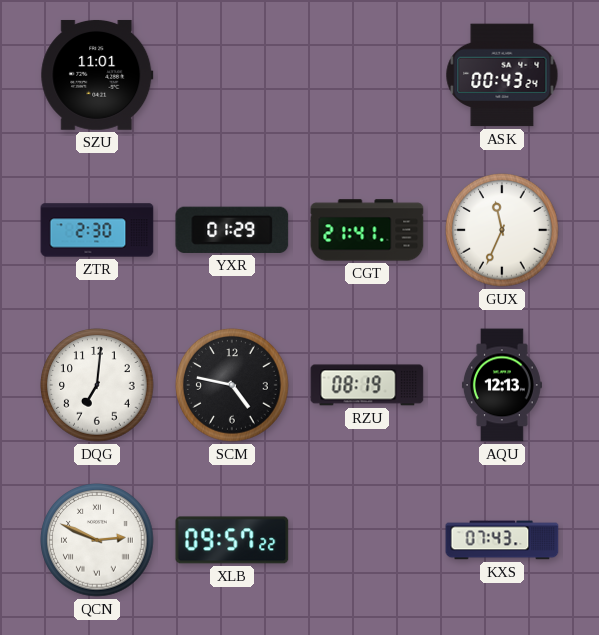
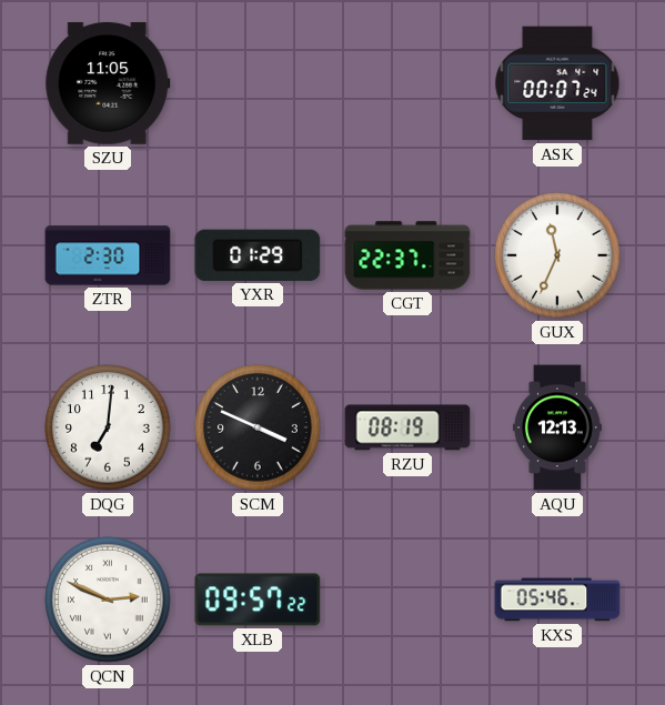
SZU: 11:01 -> 11:05 (108, 83)
ASK: 00:43 -> 00:07 (557, 83)
CGT: 21:41 -> 22:37 (407, 255)
SCM: 4:47 -> 3:49 (258, 427)
KXS: 07:43 -> 05:46 (557, 600)
